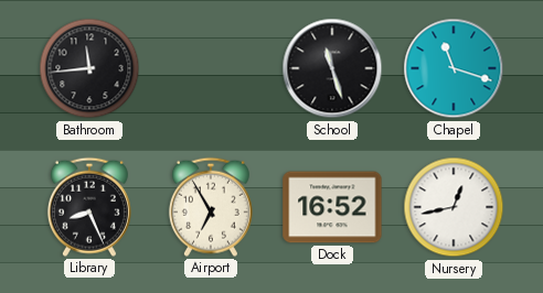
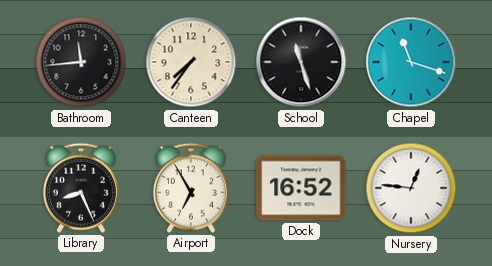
Canteen: none -> 7:36 (191, 62)
Nursery: 12:43 -> 12:46 (411, 188)
